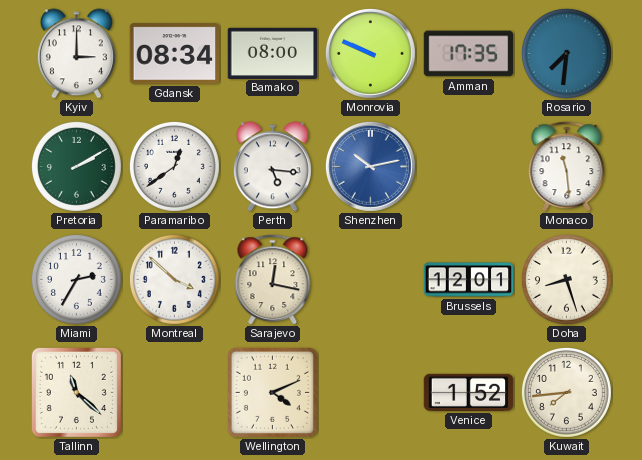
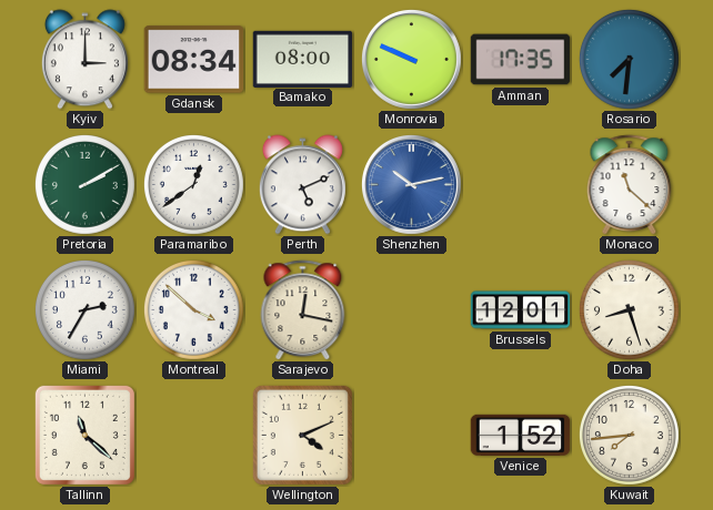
Perth: 5:16 -> 5:11 (302, 185)
Monaco: 11:29 -> 11:22 (630, 185)
